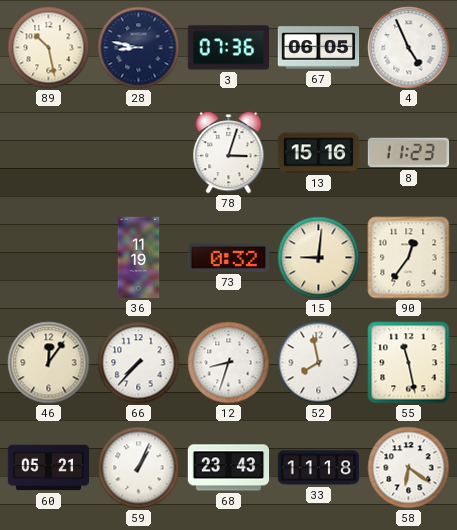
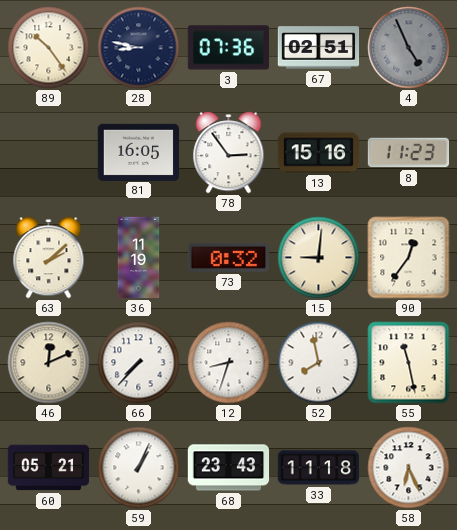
89: 10:28 -> 10:24 (49, 48)
67: 06:05 -> 02:51 (319, 48)
4 dial: white -> grey (409, 48)
81: none -> 16:05 (139, 152)
78: 3:03 -> 2:54 (229, 153)
63: none -> 2:08 (49, 258)
46: 12:06 -> 12:11 (49, 363)
58: 6:21 -> 6:26 (409, 468)
